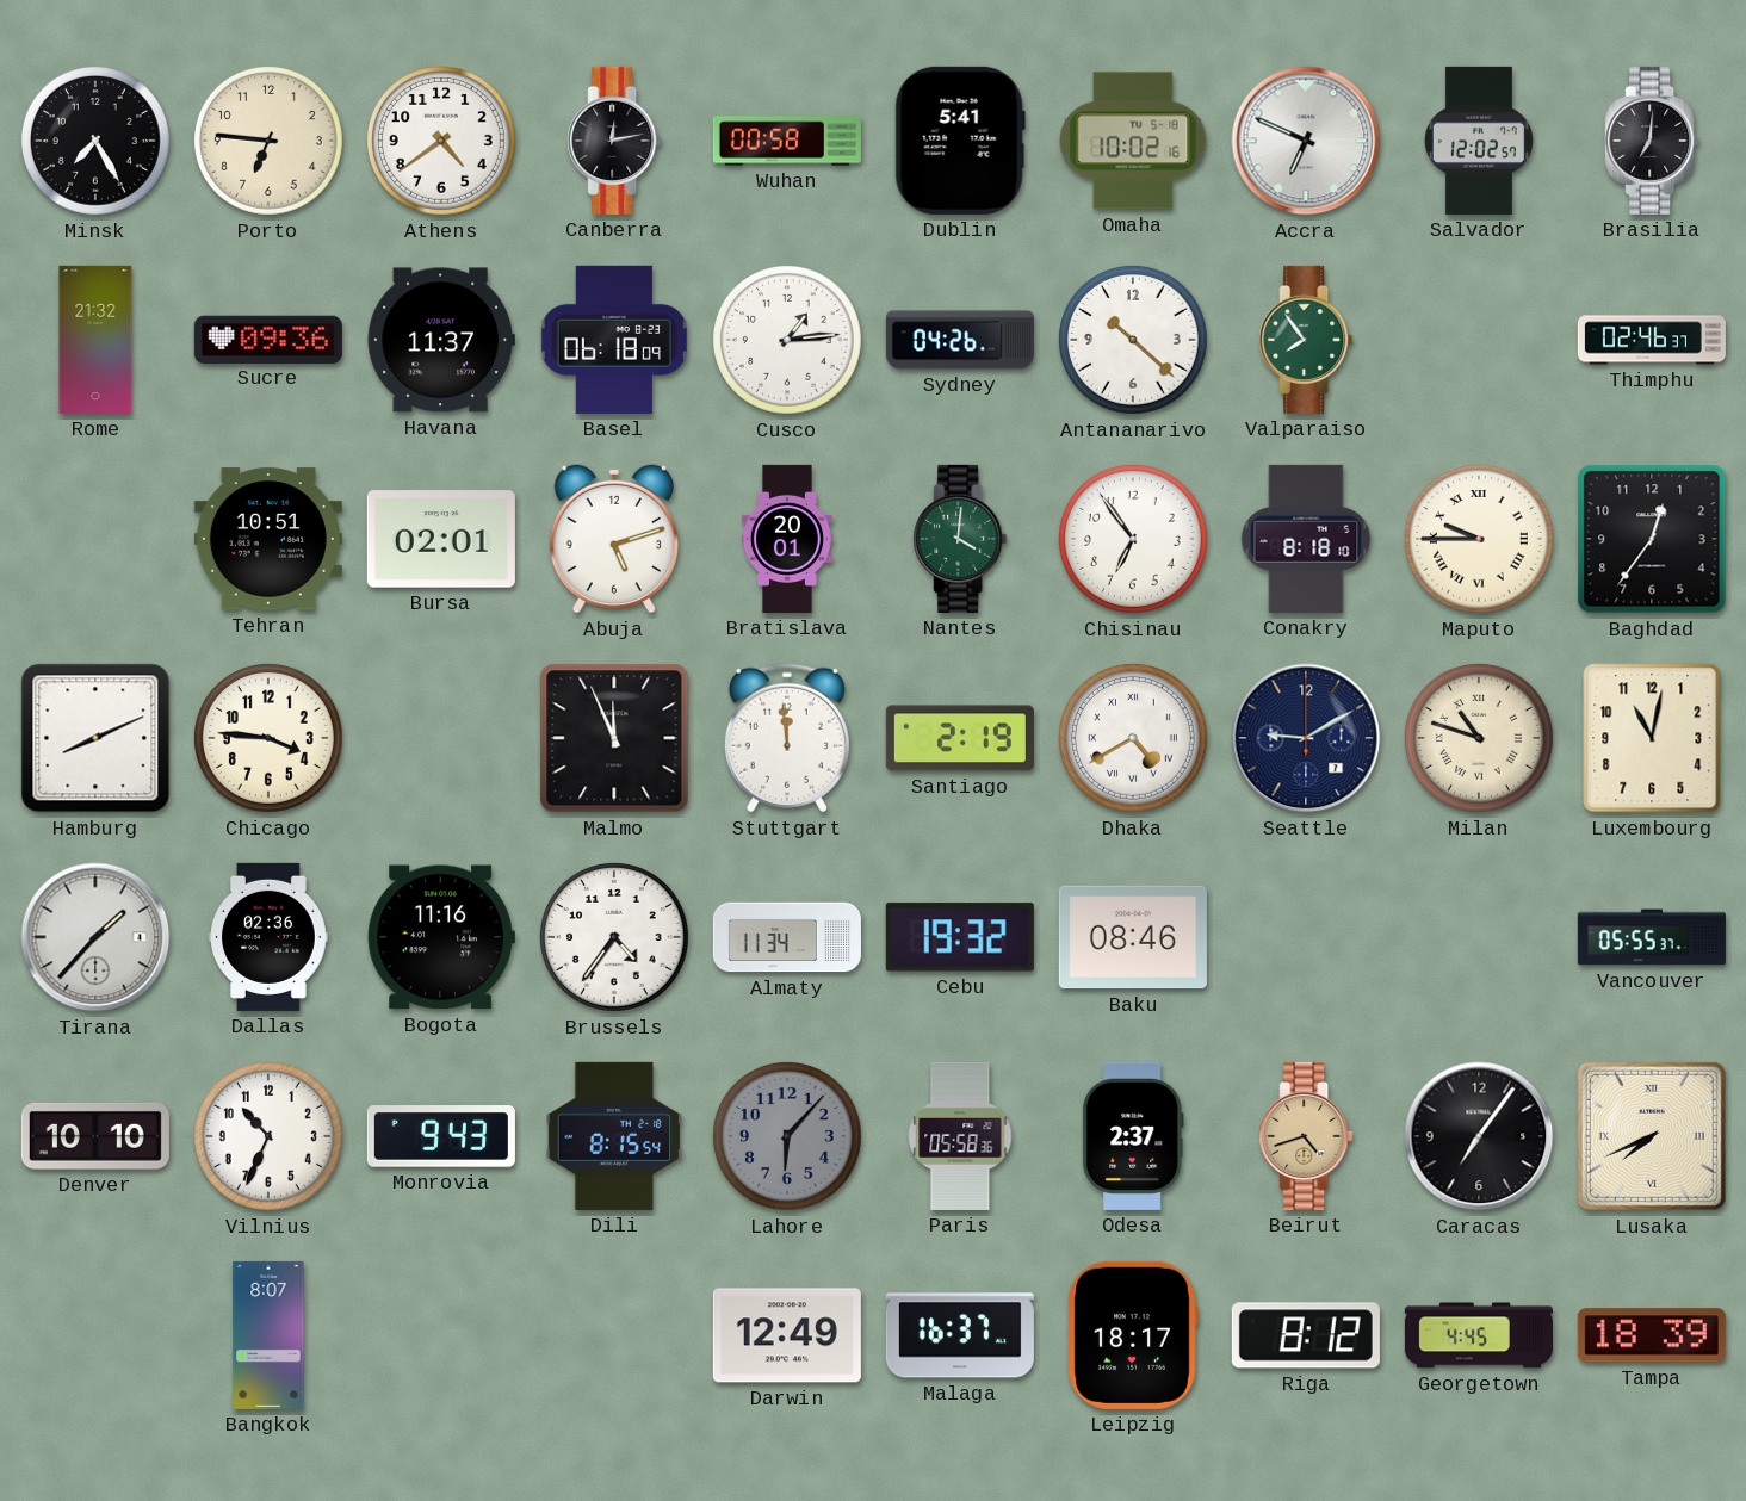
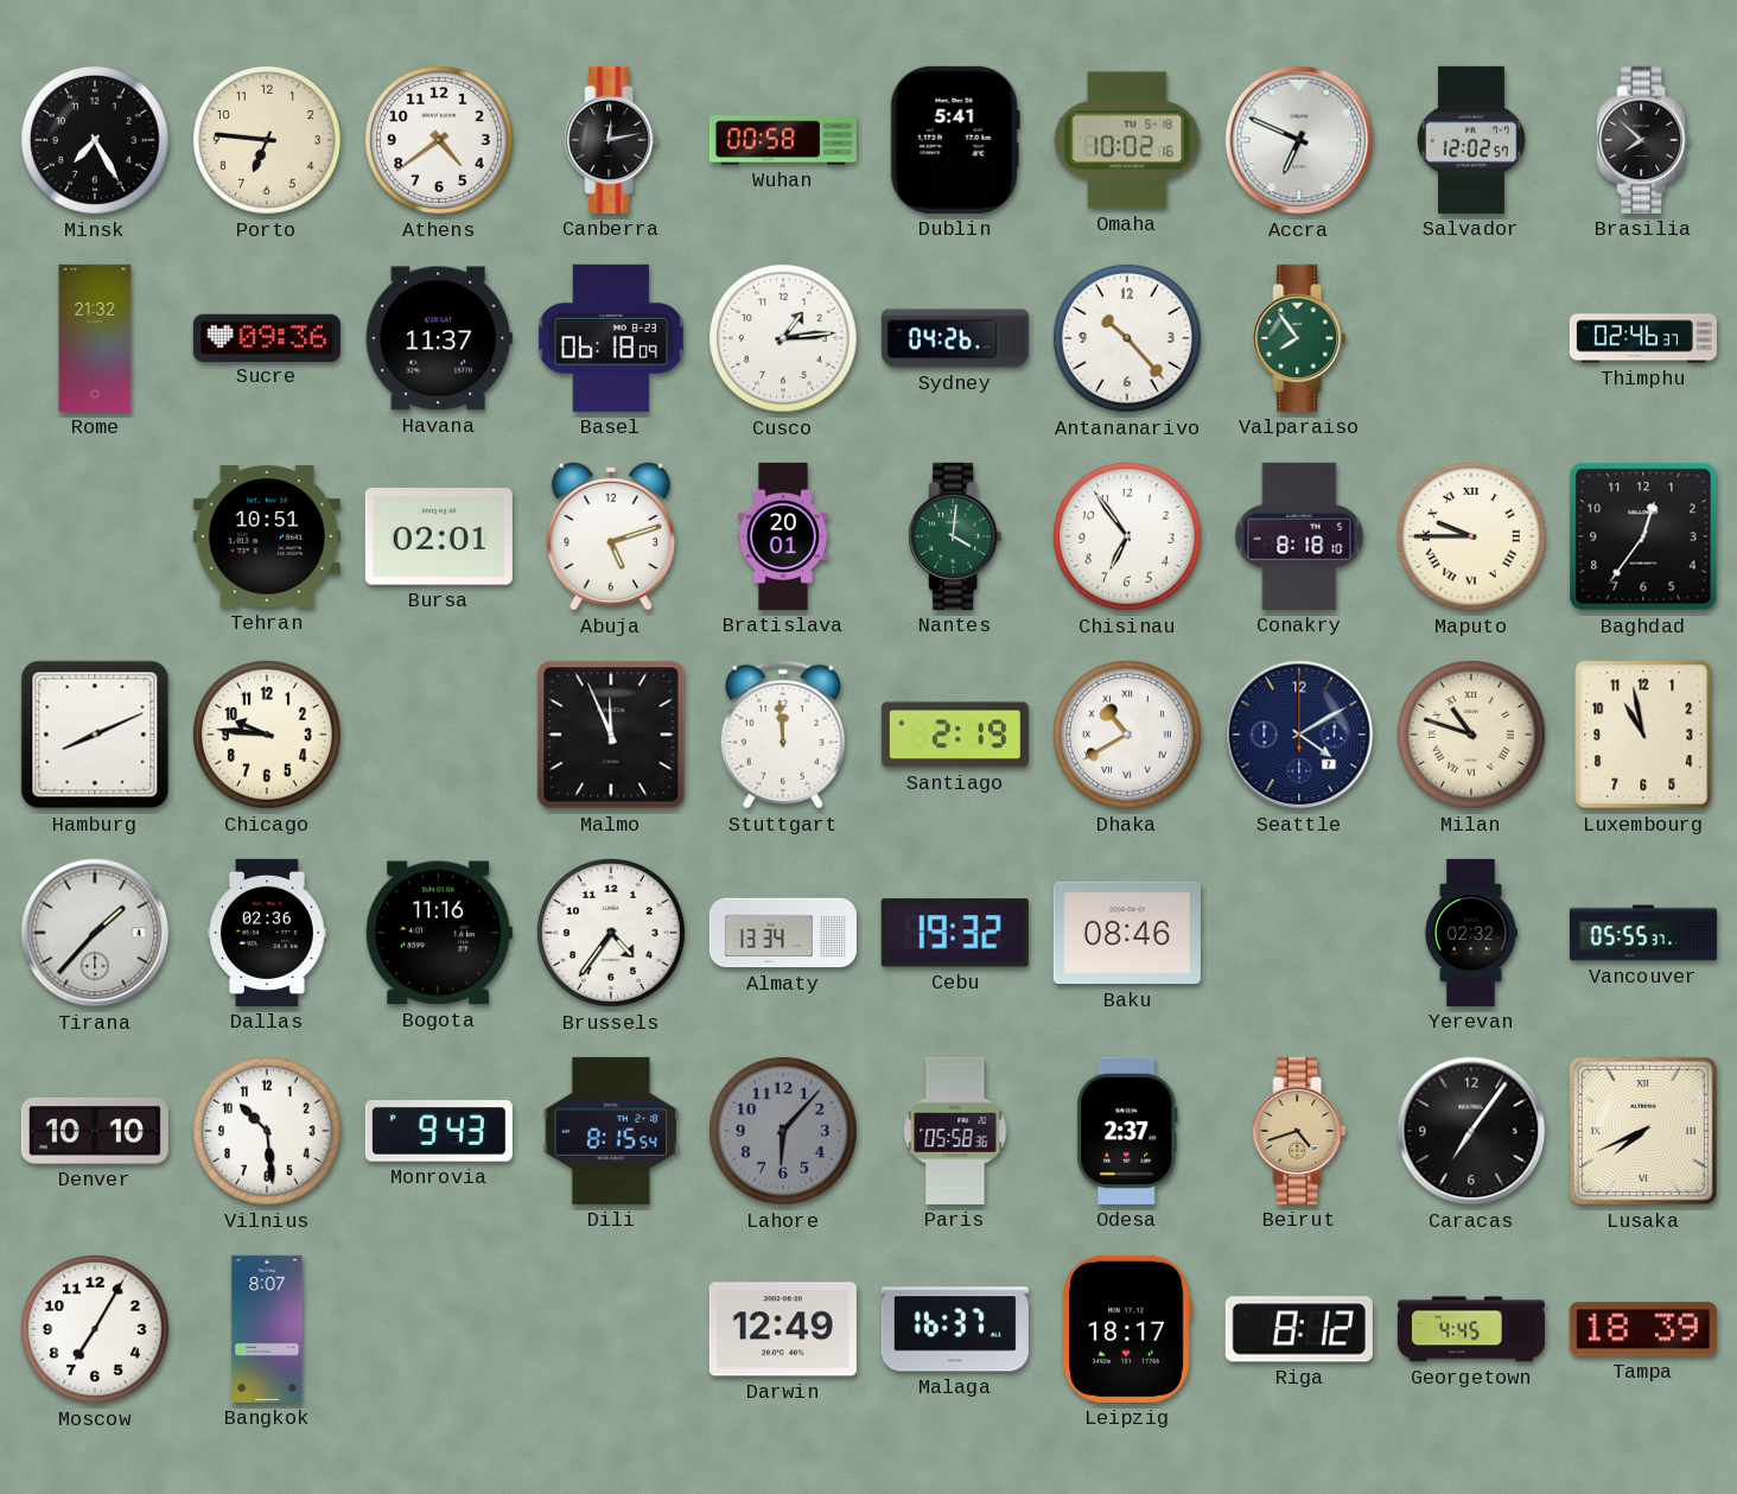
Brasilia: 7:01 -> 7:52 (1643, 140)
Antananarivo: 10:22 -> 10:23 (1127, 338)
Chicago: 3:46 -> 9:46 (267, 735)
Dhaka: 4:40 -> 10:40 (1127, 735)
Seattle: 9:10 -> 4:10 (1299, 735)
Luxembourg: 11:02 -> 10:58 (1643, 735)
Almaty: 11:34 -> 13:34 (783, 933)
Yerevan: none -> 02:32 (1471, 933)
Vilnius: 10:34 -> 10:29 (267, 1131)
Moscow: none -> 7:05 (95, 1329)
